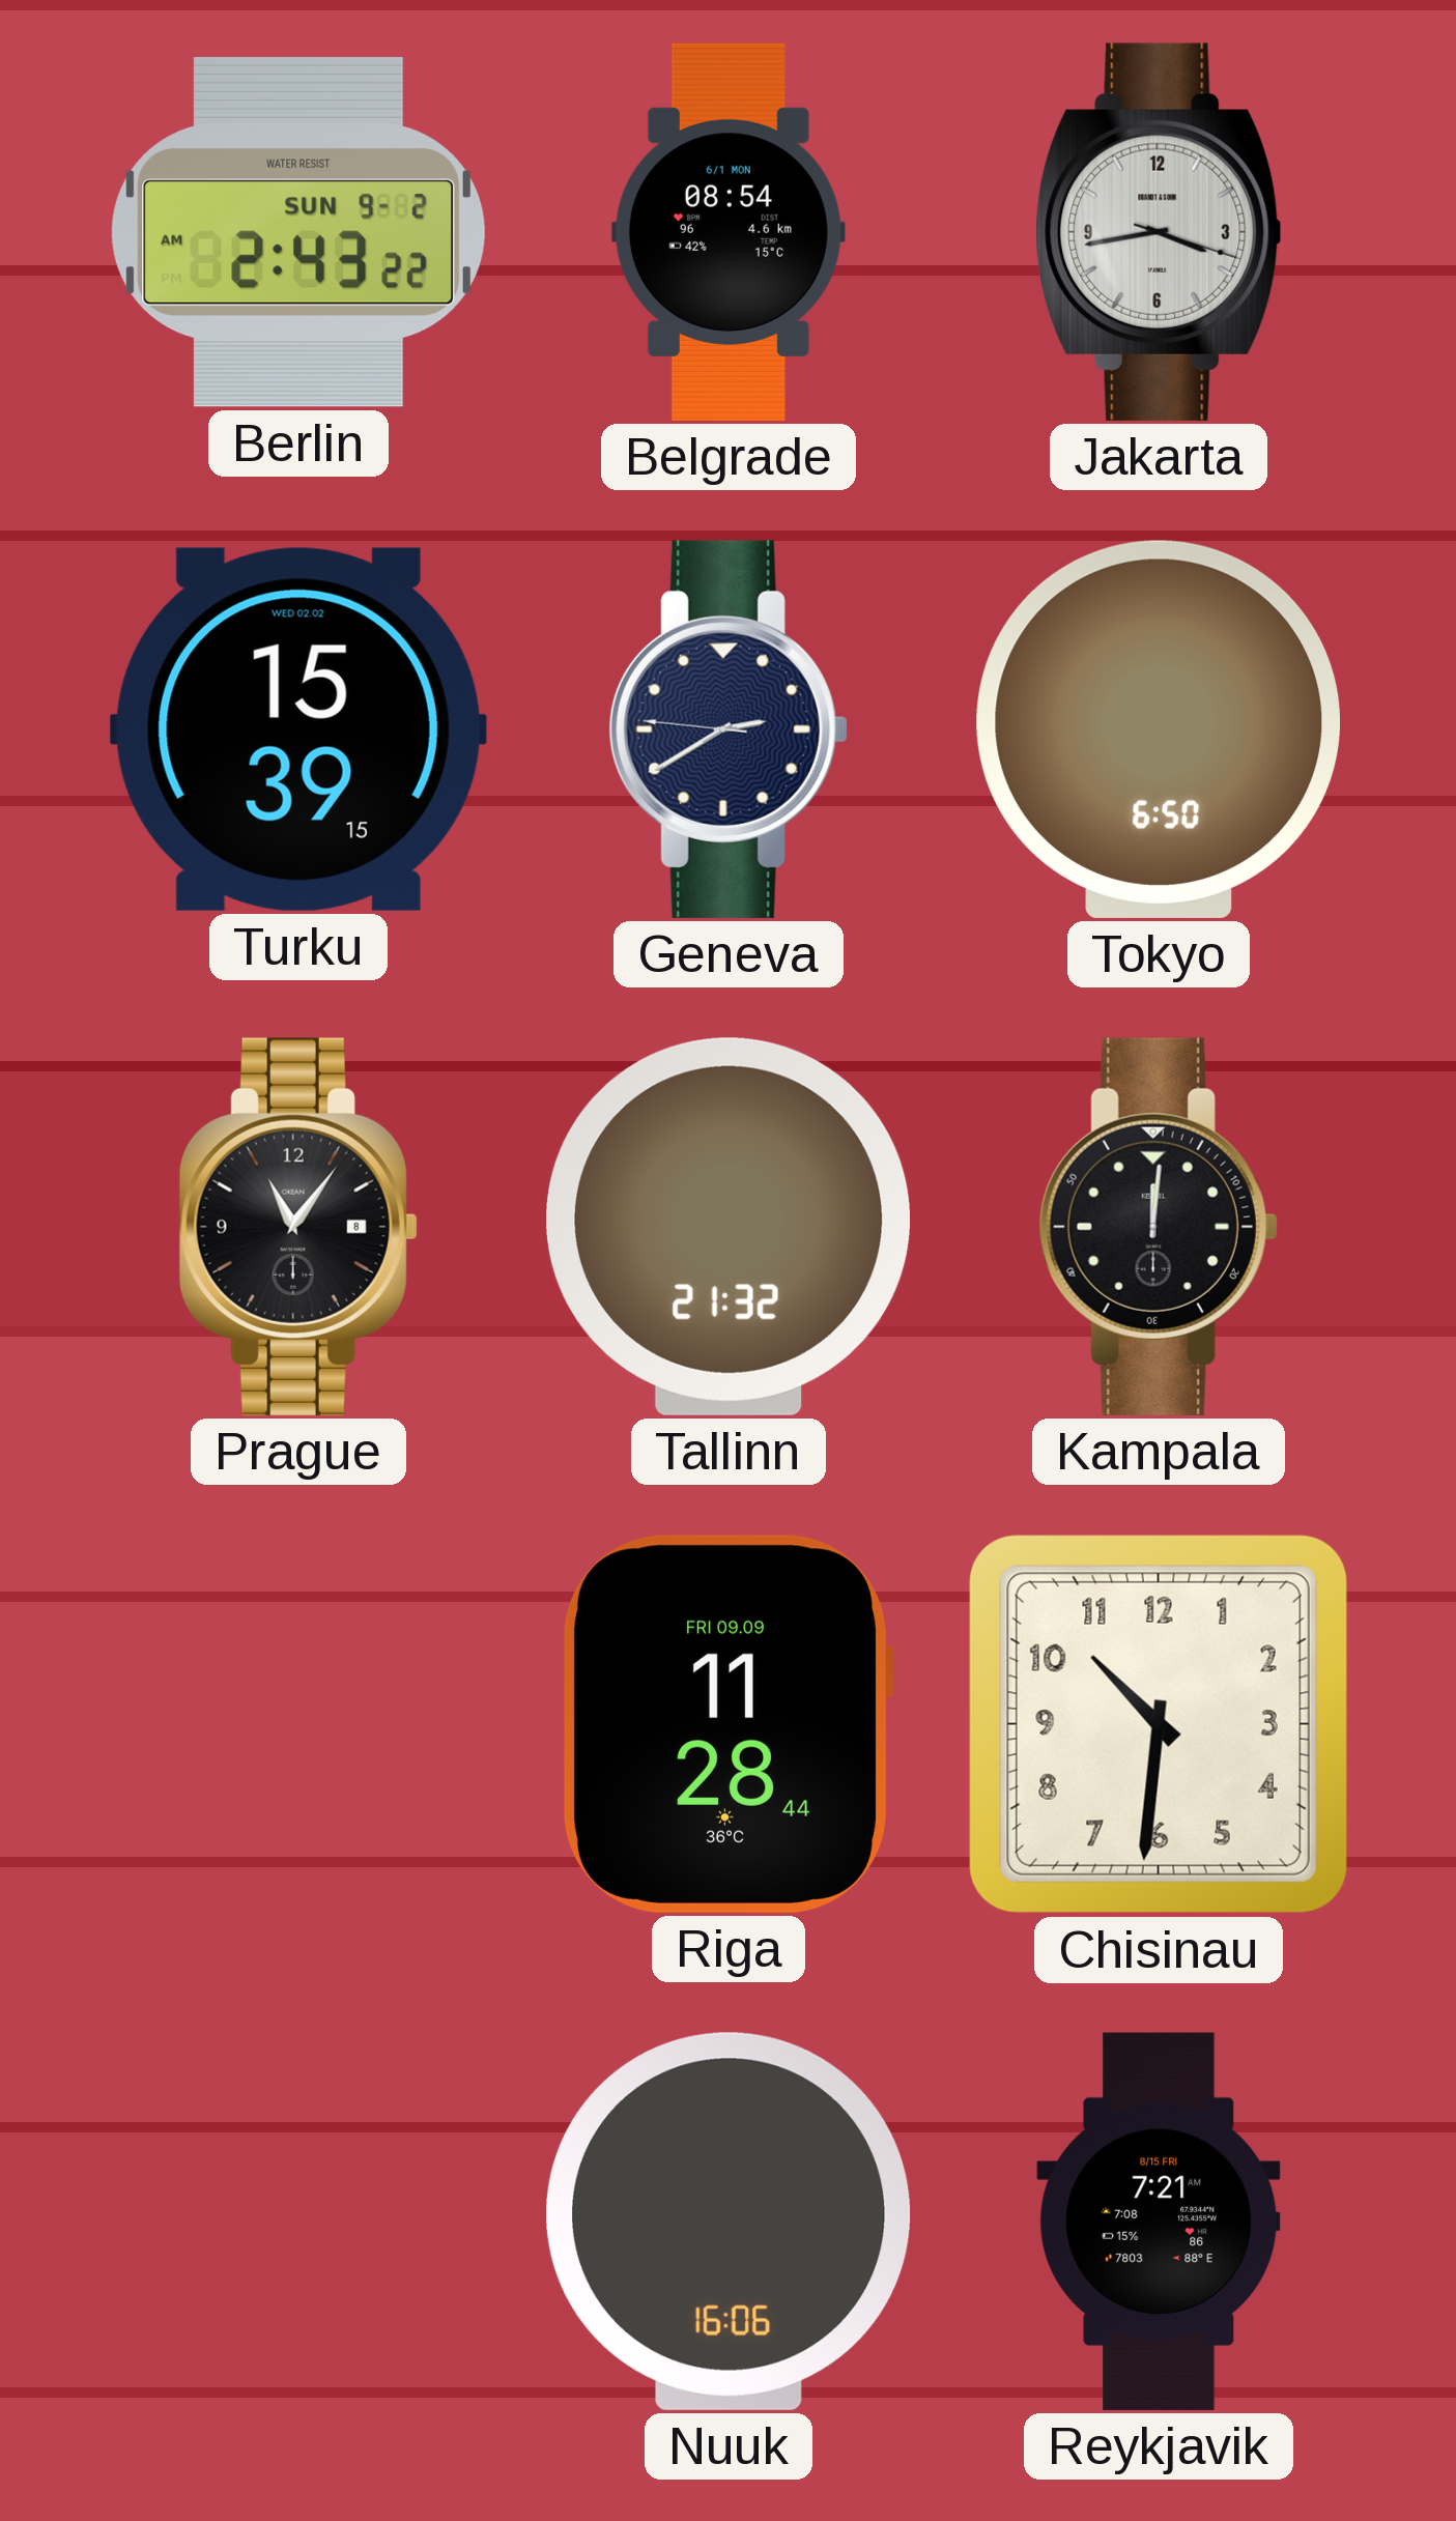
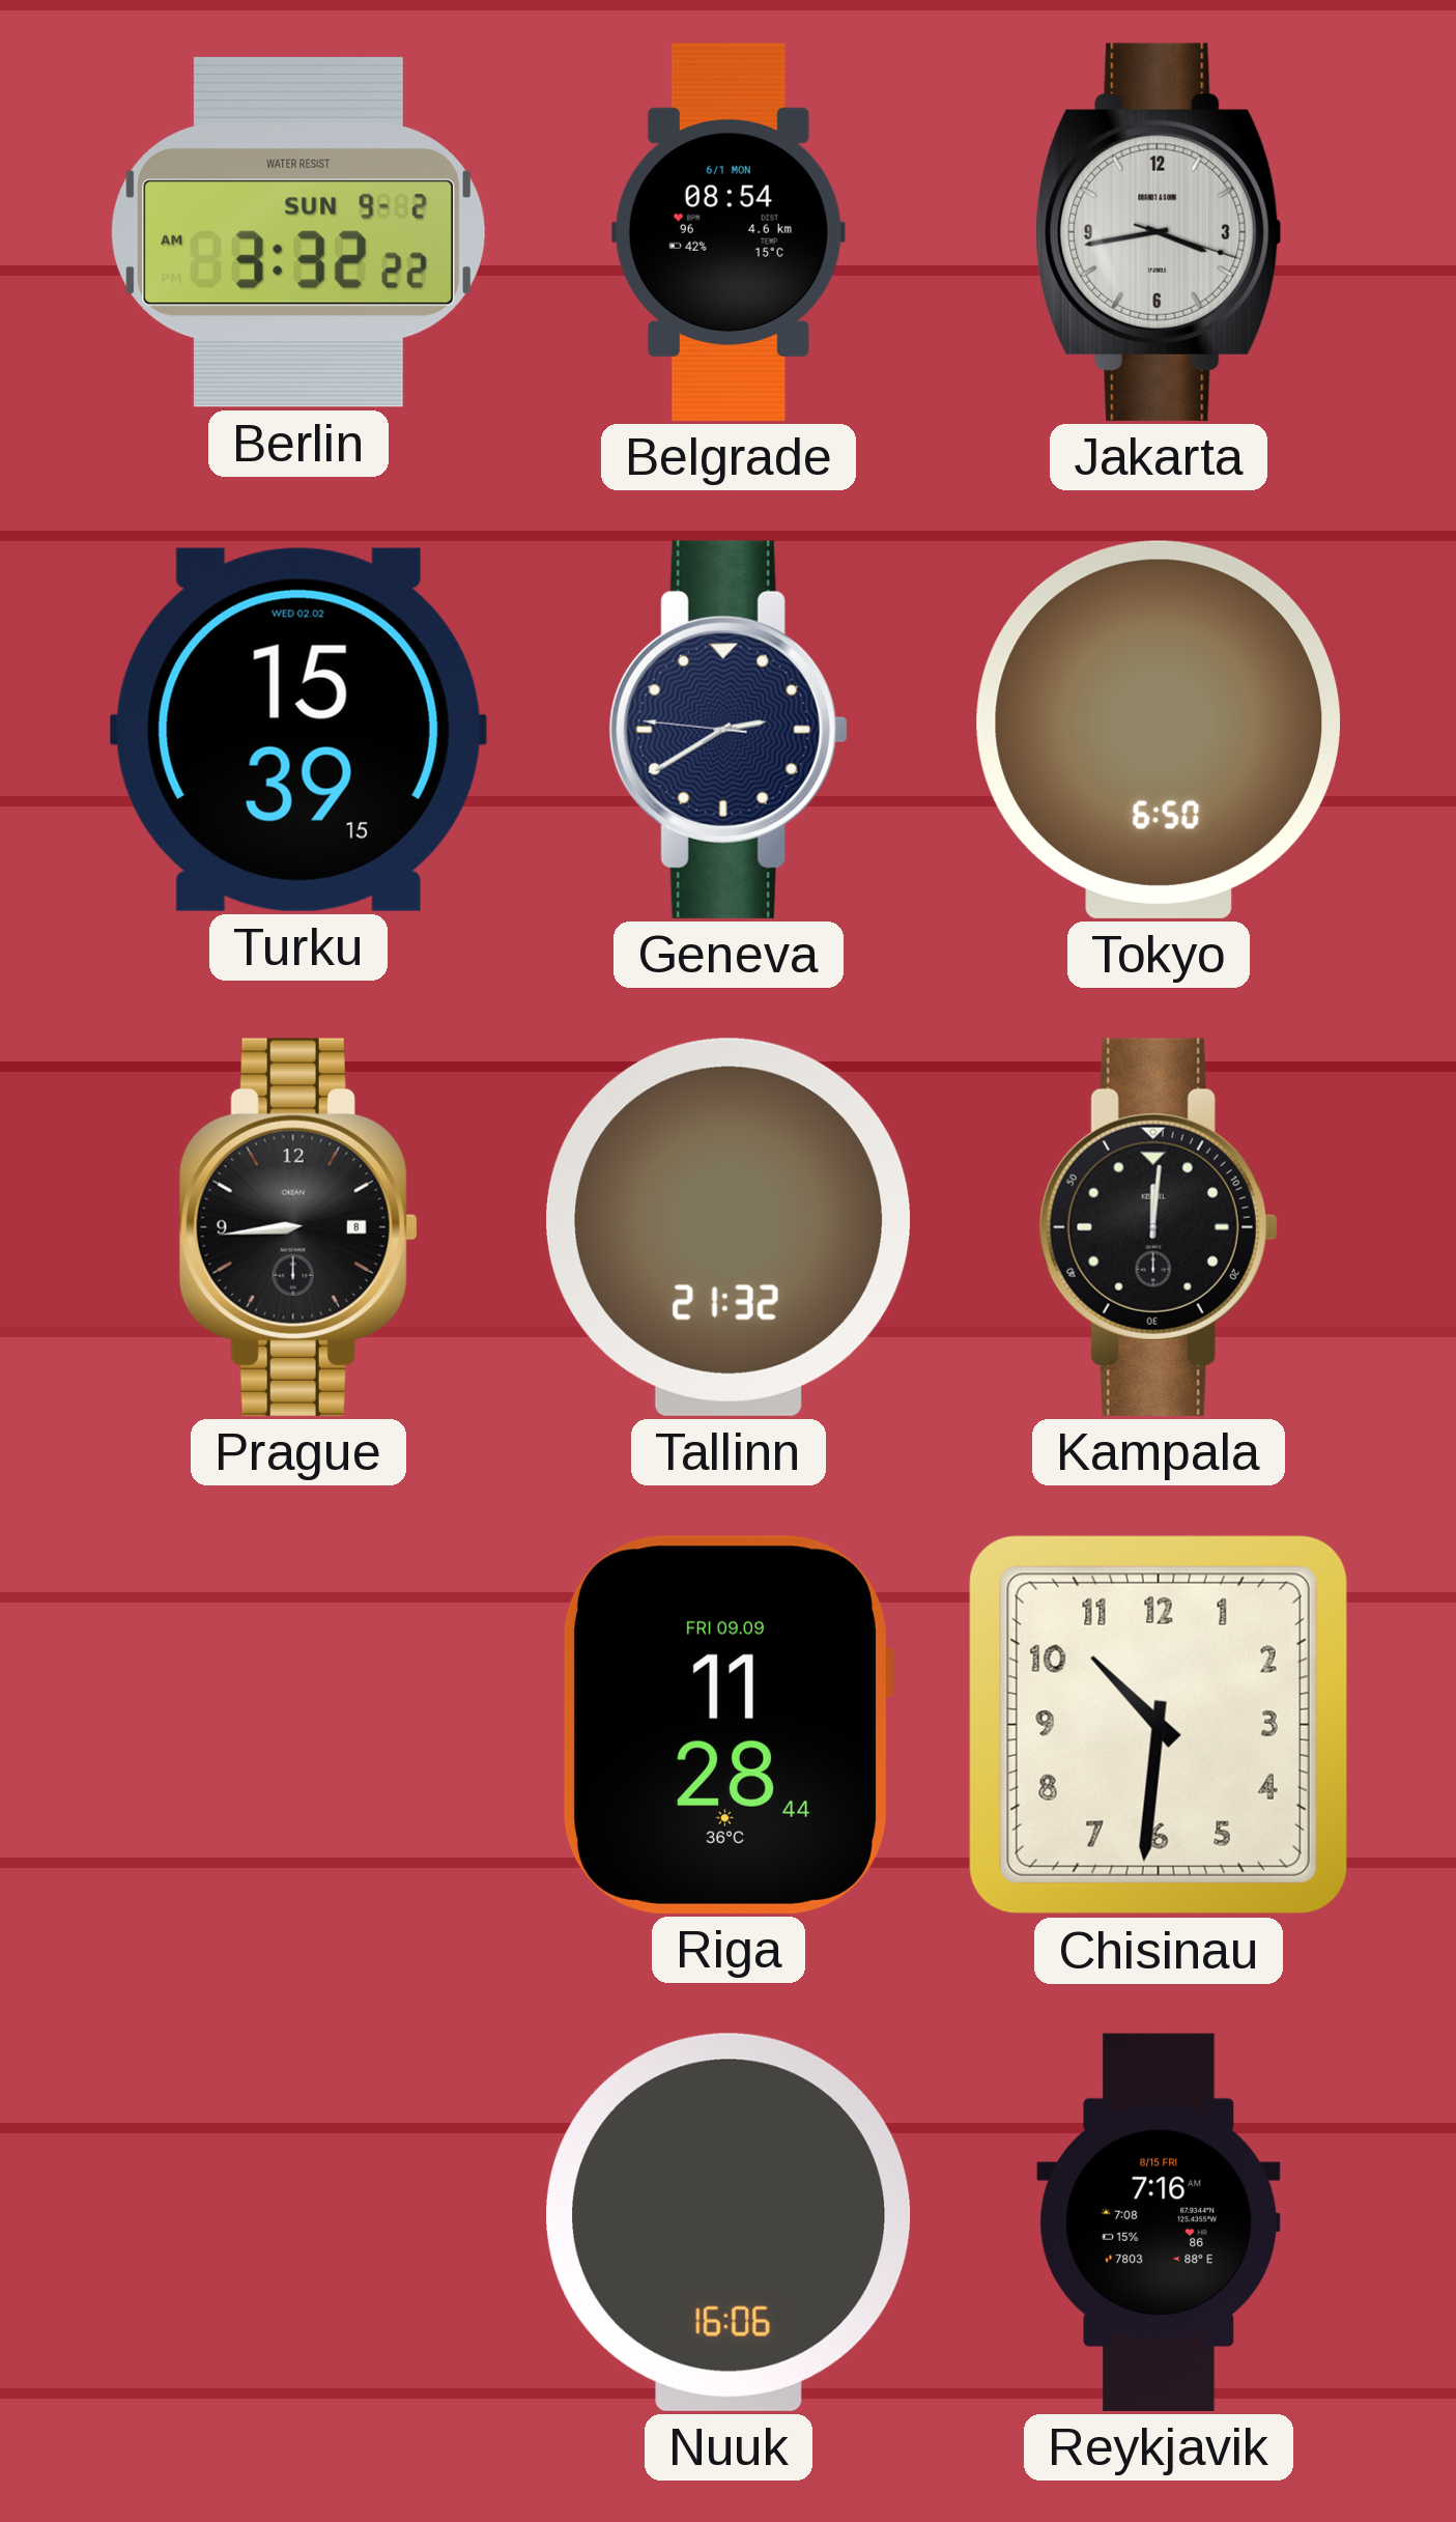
Berlin: 2:43 -> 3:32 (298, 232)
Prague: 11:06 -> 8:44 (298, 1227)
Reykjavik: 7:21 -> 7:16 (1159, 2222)
